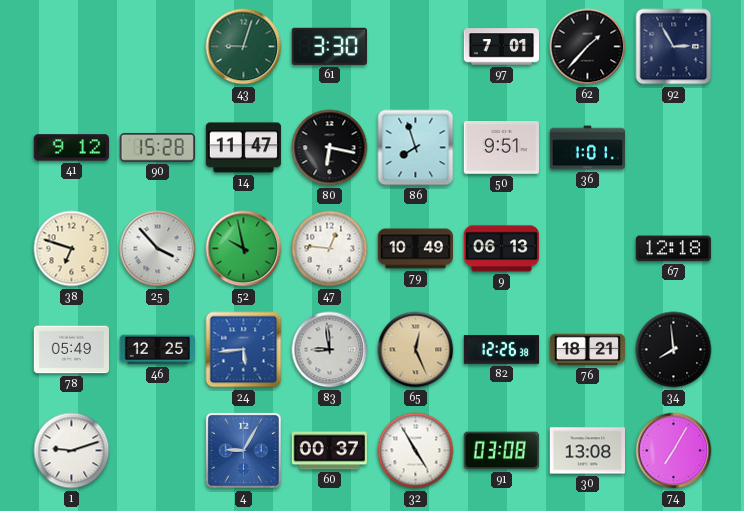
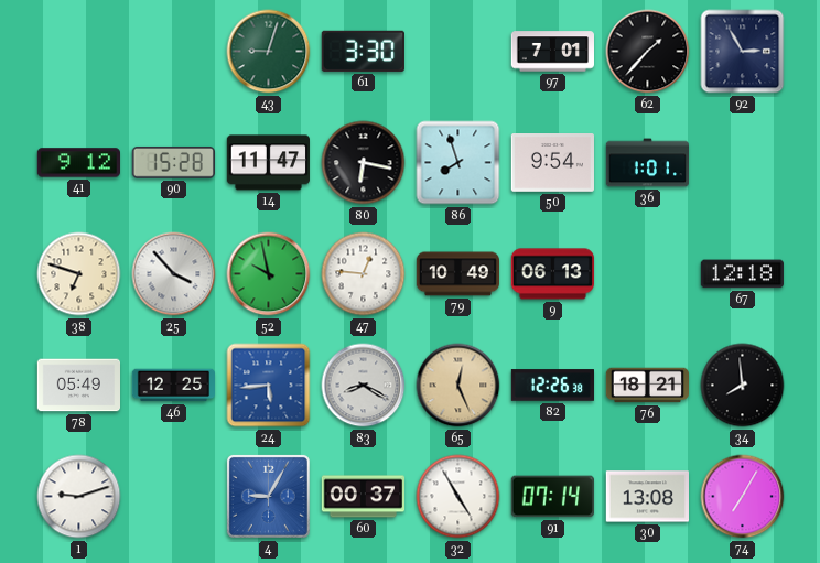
50: 9:51 -> 9:54 (552, 163)
83: 8:59 -> 8:20 (364, 386)
91: 03:08 -> 07:14 (552, 497)
